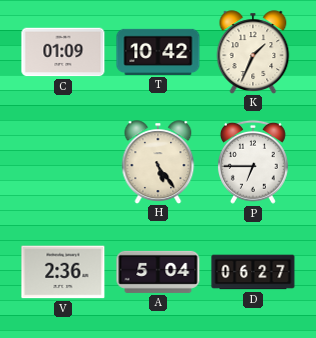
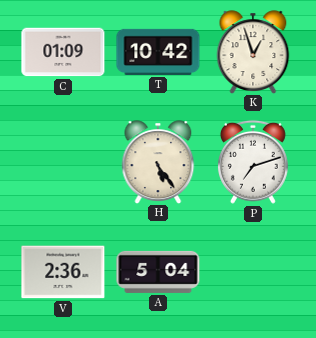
K: 1:34 -> 12:57 (253, 52)
P: 6:45 -> 7:12 (253, 162)
D: 06:27 -> none (253, 272)
